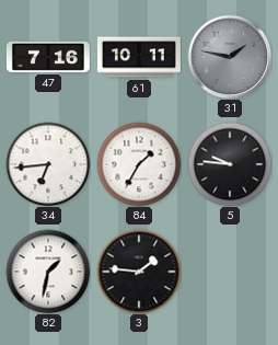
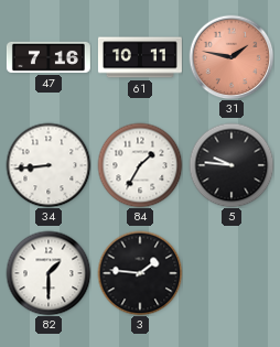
31 dial: grey -> salmon (231, 57)
34: 6:44 -> 8:44 (49, 165)
82: 1:32 -> 1:30 (49, 273)
